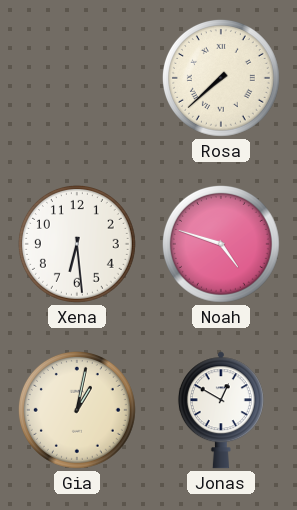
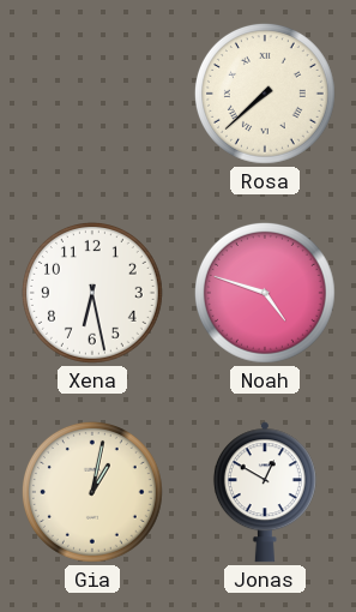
Xena: 6:29 -> 6:28 (92, 293)
